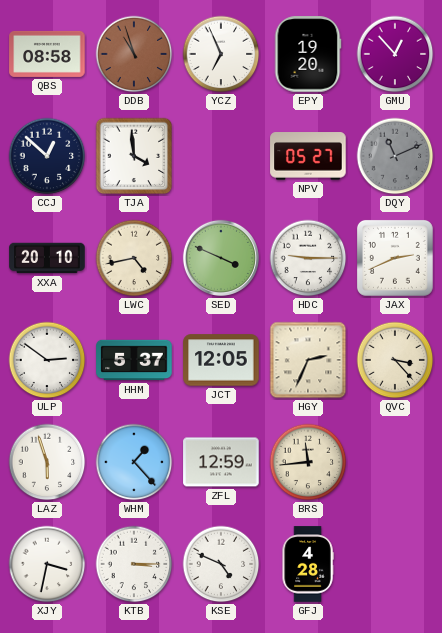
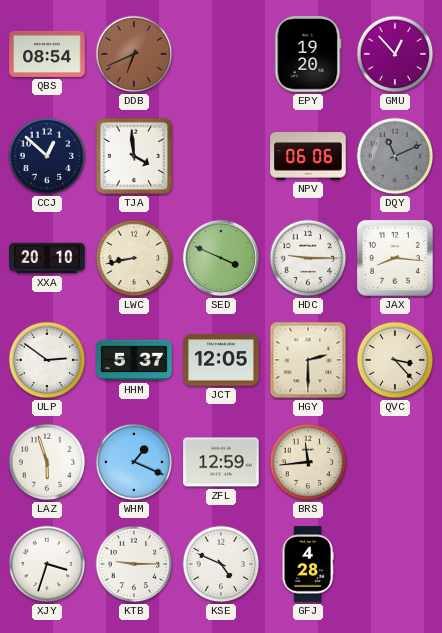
QBS: 08:58 -> 08:54 (47, 54)
DDB: 10:57 -> 6:41 (134, 54)
YCZ: 6:56 -> none (221, 54)
NPV: 05:27 -> 06:06 (308, 156)
LWC: 4:43 -> 8:43 (134, 258)
JAX: 2:41 -> 8:16 (395, 258)
HGY: 2:34 -> 2:30 (308, 360)
WHM: 1:23 -> 1:19 (134, 462)
XJY: 3:32 -> 3:33 (47, 564)
KTB: 3:15 -> 9:15 (134, 564)
